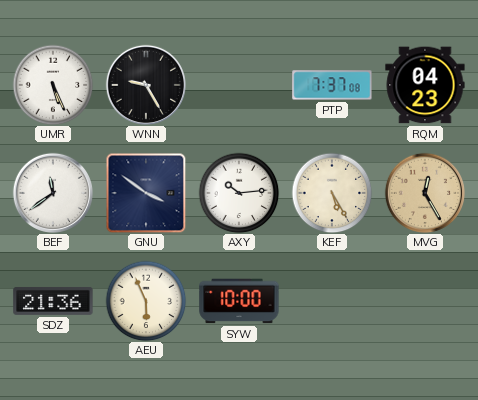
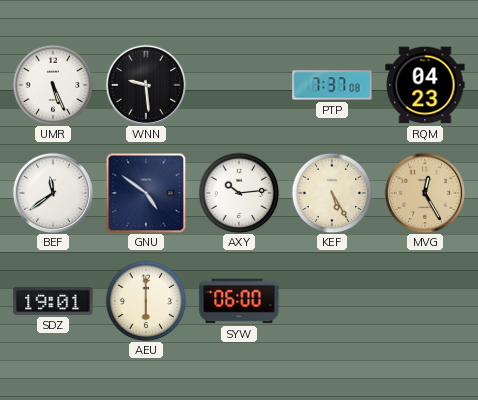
WNN: 9:25 -> 9:29 (145, 84)
GNU: 3:51 -> 4:51 (146, 193)
SDZ: 21:36 -> 19:01 (53, 301)
AEU: 5:56 -> 6:00 (146, 301)
SYW: 10:00 -> 06:00 (239, 301)
